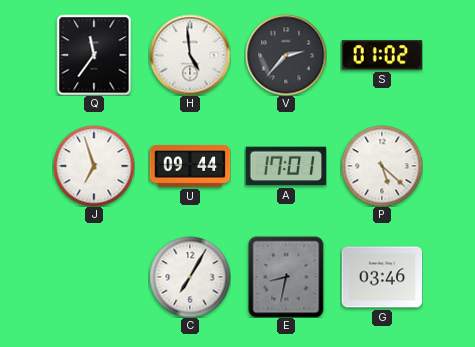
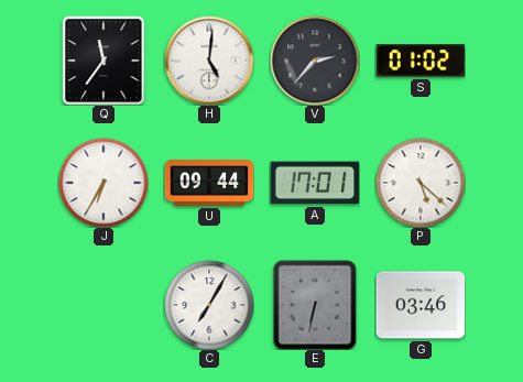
H: 4:59 -> 5:01 (209, 61)
J: 6:57 -> 6:35 (103, 183)
E: 8:32 -> 6:32 (315, 305)
